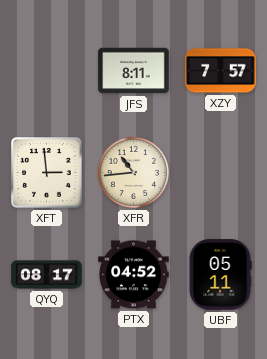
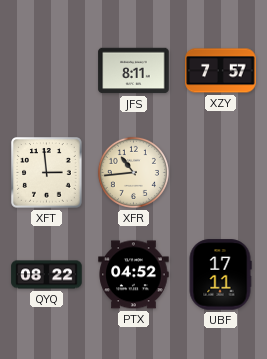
QYQ: 08:17 -> 08:22 (47, 275)
UBF: 05:11 -> 17:11 (220, 275)
